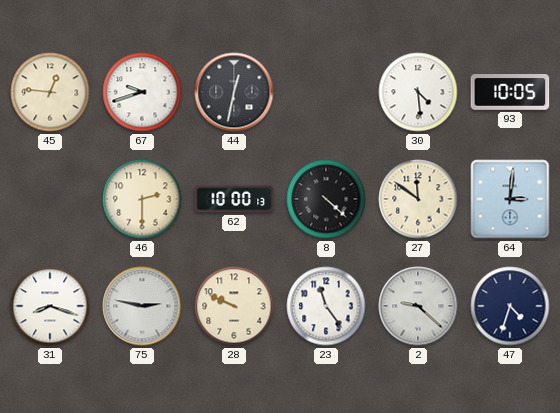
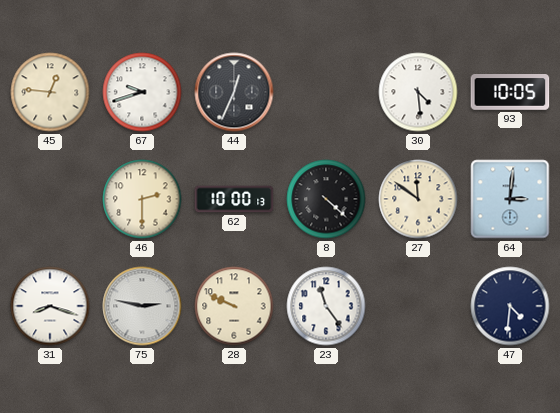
44: 12:32 -> 12:34 (234, 92)
2: 9:22 -> none (418, 306)
47: 4:33 -> 4:31 (510, 306)
